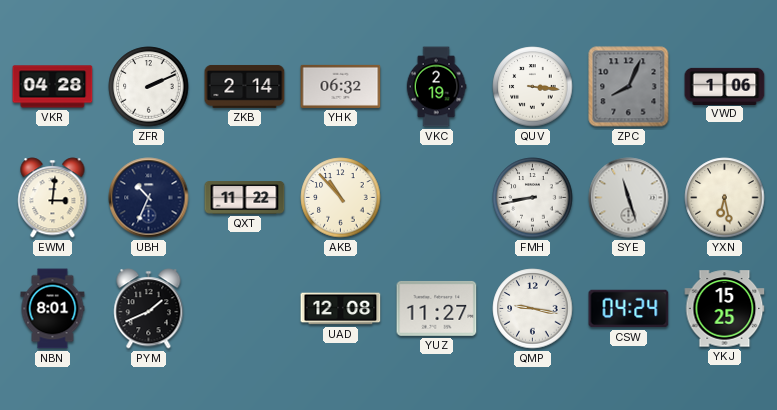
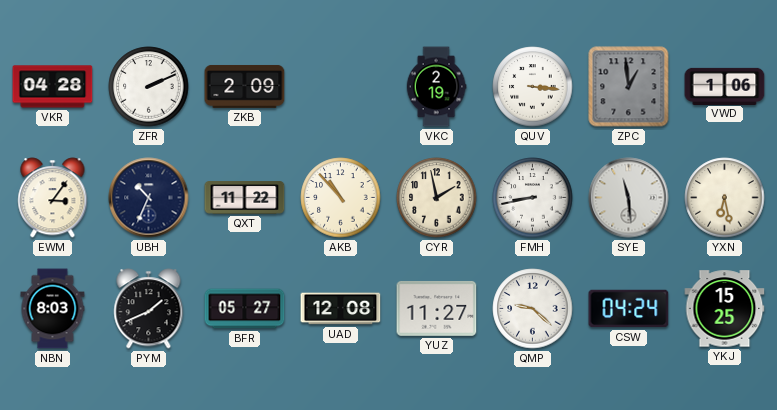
ZKB: 2:14 -> 2:09 (245, 86)
YHK: 06:32 -> none (341, 86)
ZPC: 8:04 -> 12:59 (629, 87)
EWM: 3:01 -> 3:06 (53, 198)
CYR: none -> 1:58 (437, 198)
SYE: 11:27 -> 11:29 (629, 198)
NBN: 8:01 -> 8:03 (53, 309)
BFR: none -> 05:27 (245, 309)
QMP: 9:17 -> 9:22 (533, 309)
